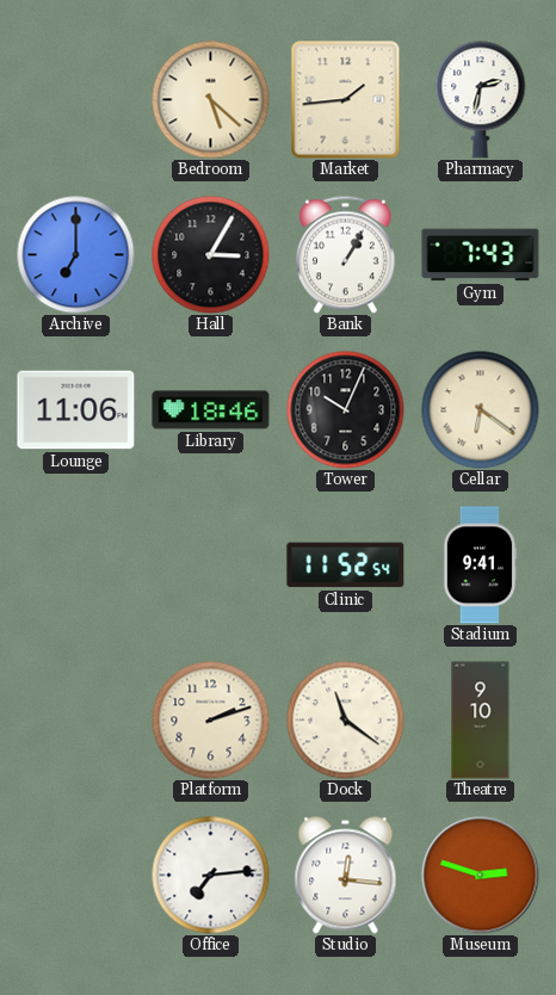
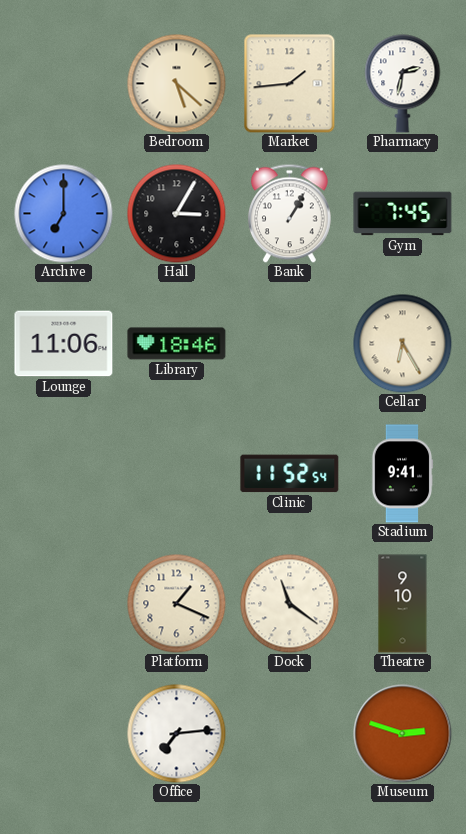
Gym: 7:43 -> 7:45 (403, 214)
Tower: 10:04 -> none (346, 410)
Cellar: 6:21 -> 6:25 (403, 344)
Platform: 2:12 -> 1:19 (177, 604)
Studio: 12:16 -> none (346, 876)
